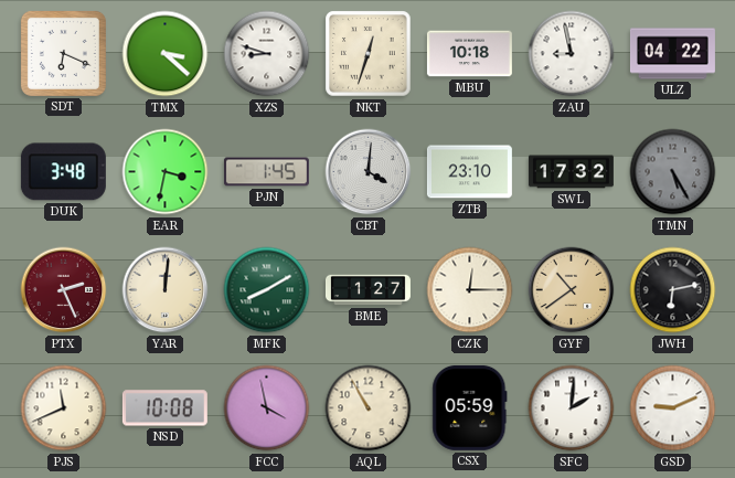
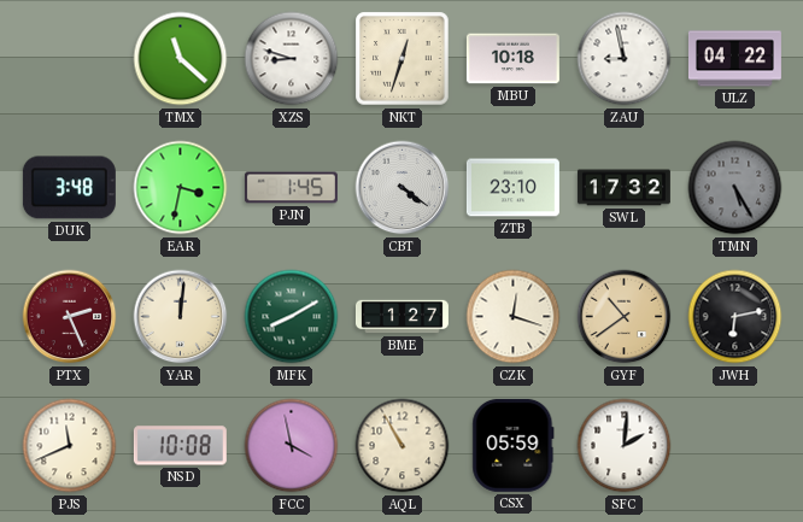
SDT: 6:19 -> none (63, 53)
TMX: 3:22 -> 11:22 (181, 59)
CBT: 4:01 -> 4:21 (403, 188)
CZK: 12:15 -> 12:18 (514, 317)
GSD: 9:11 -> none (673, 408)
